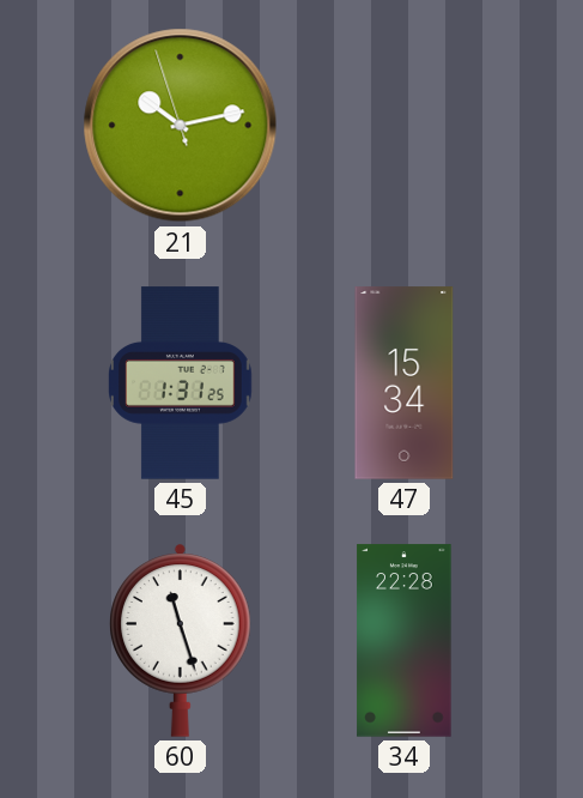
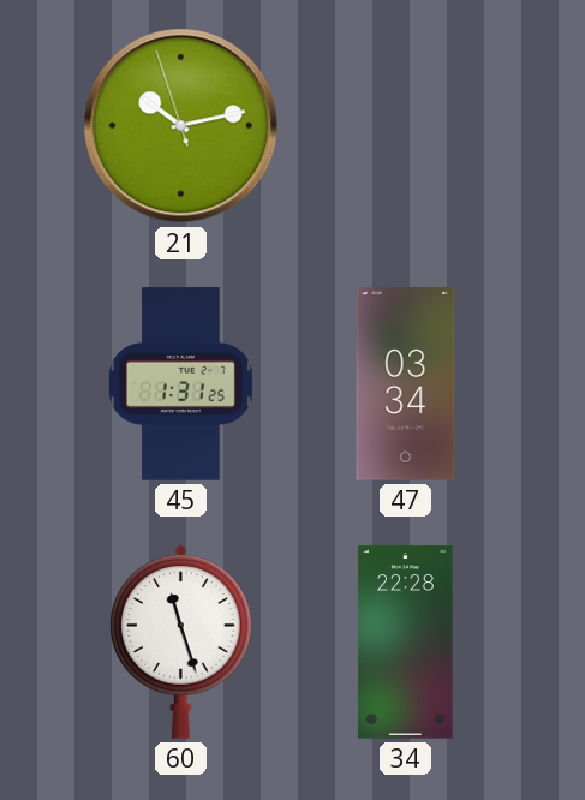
47: 15:34 -> 03:34 (406, 384)
